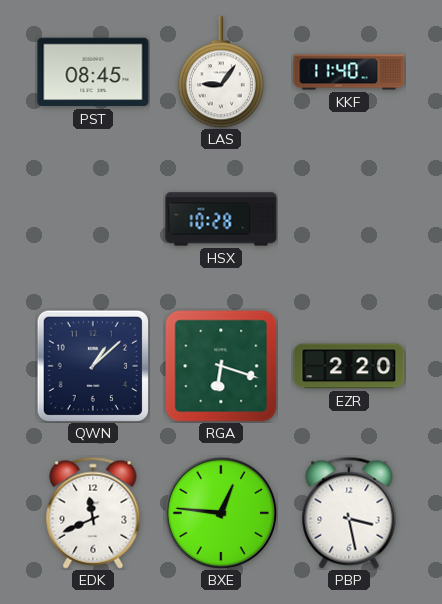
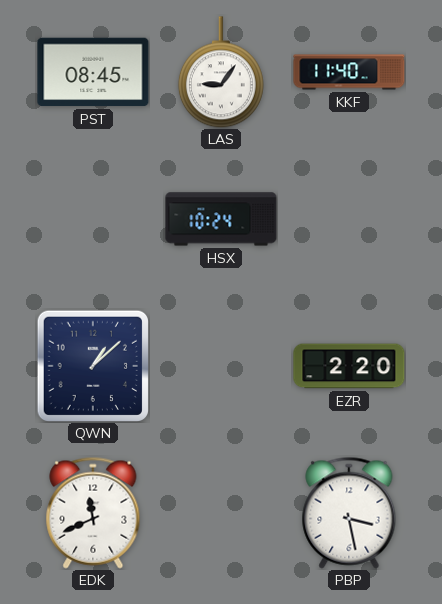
HSX: 10:28 -> 10:24 (221, 219)
RGA: 6:18 -> none (221, 366)
BXE: 12:46 -> none (221, 513)
